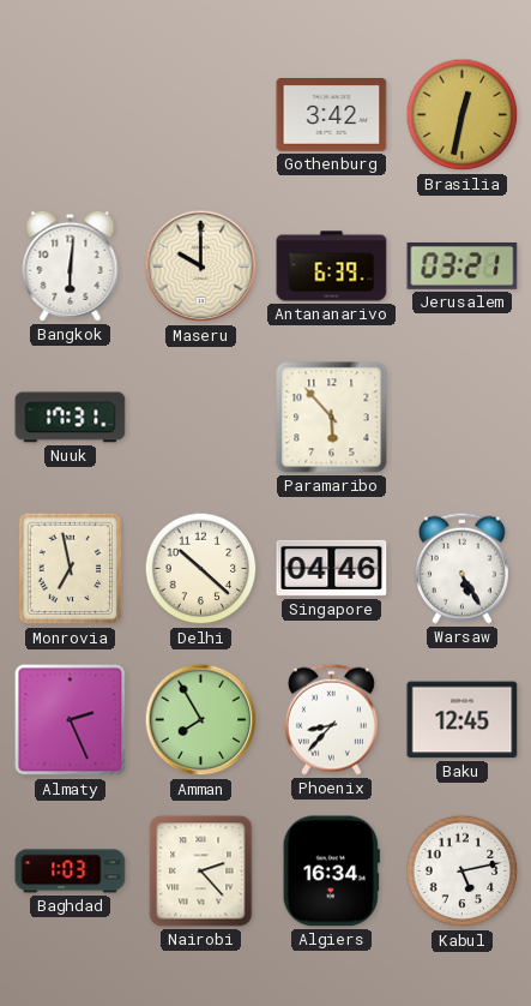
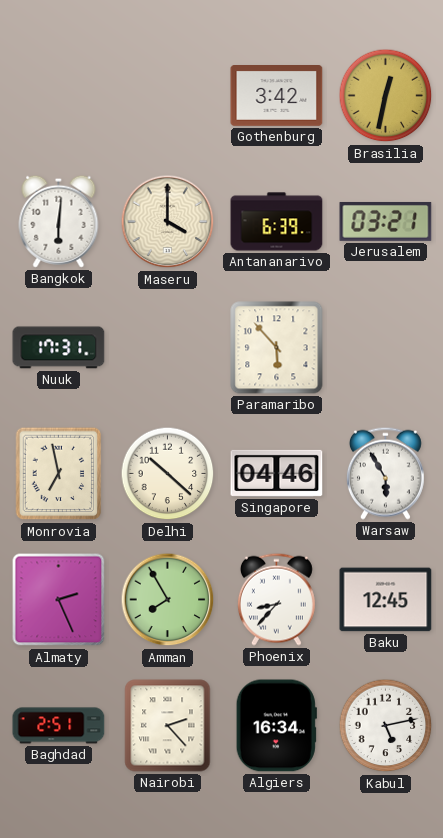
Maseru: 10:00 -> 4:00 (168, 222)
Warsaw: 5:25 -> 5:55 (385, 473)
Baghdad: 1:03 -> 2:51 (59, 726)
